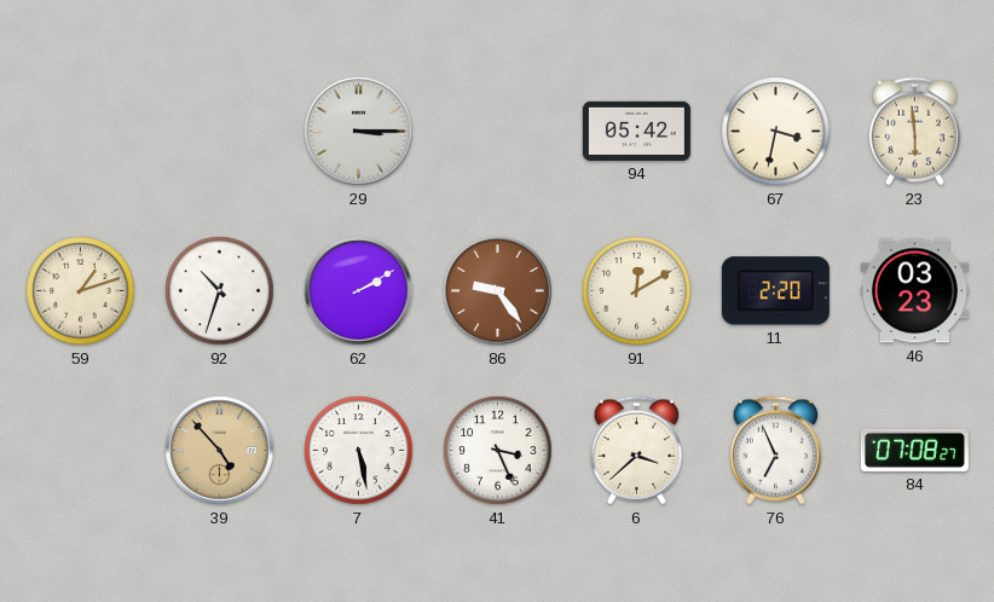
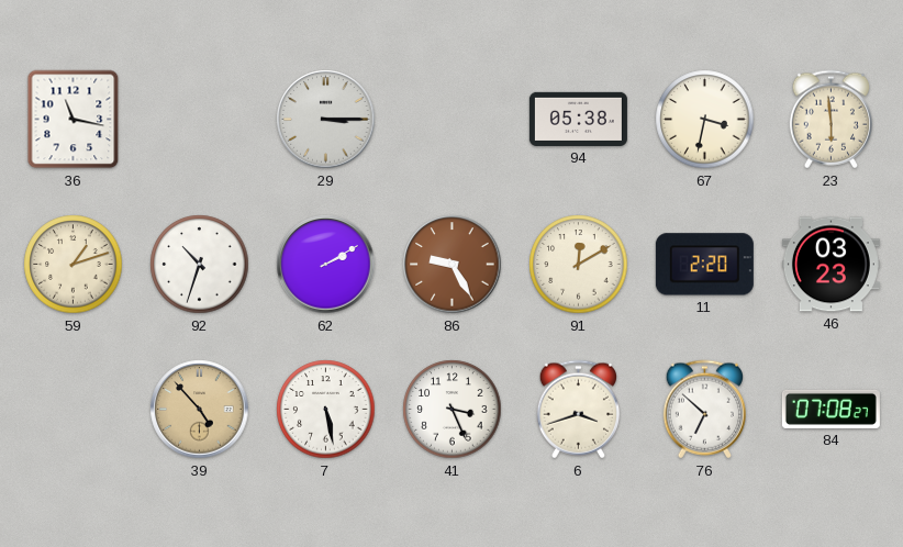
36: none -> 11:17 (74, 120)
94: 05:42 -> 05:38 (578, 119)
86: 9:24 -> 9:25 (453, 265)
6: 3:38 -> 3:42 (578, 410)
76: 6:56 -> 6:52 (704, 410)
